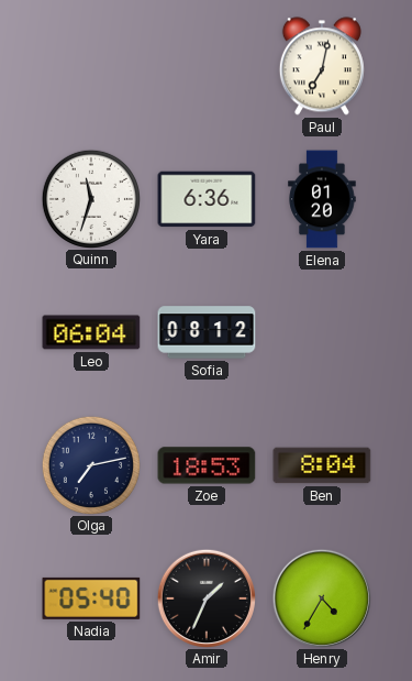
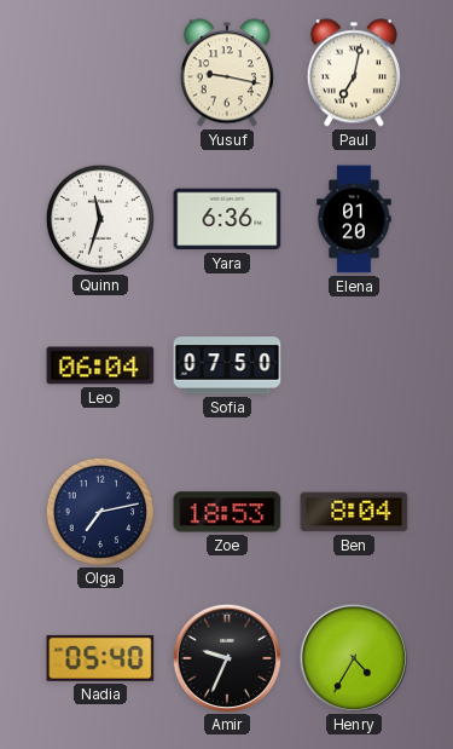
Yusuf: none -> 9:17 (227, 73)
Sofia: 08:12 -> 07:50 (227, 365)
Amir: 1:34 -> 9:34 (226, 657)
